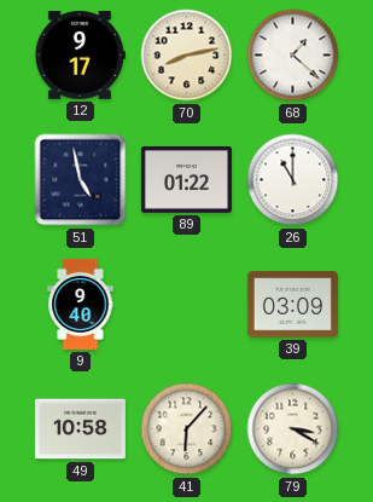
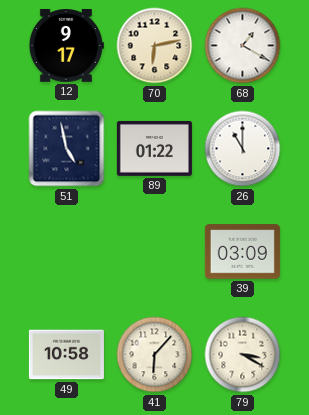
70: 8:13 -> 6:13 (155, 46)
68: 1:22 -> 1:20 (243, 46)
9: 9:40 -> none (81, 304)
